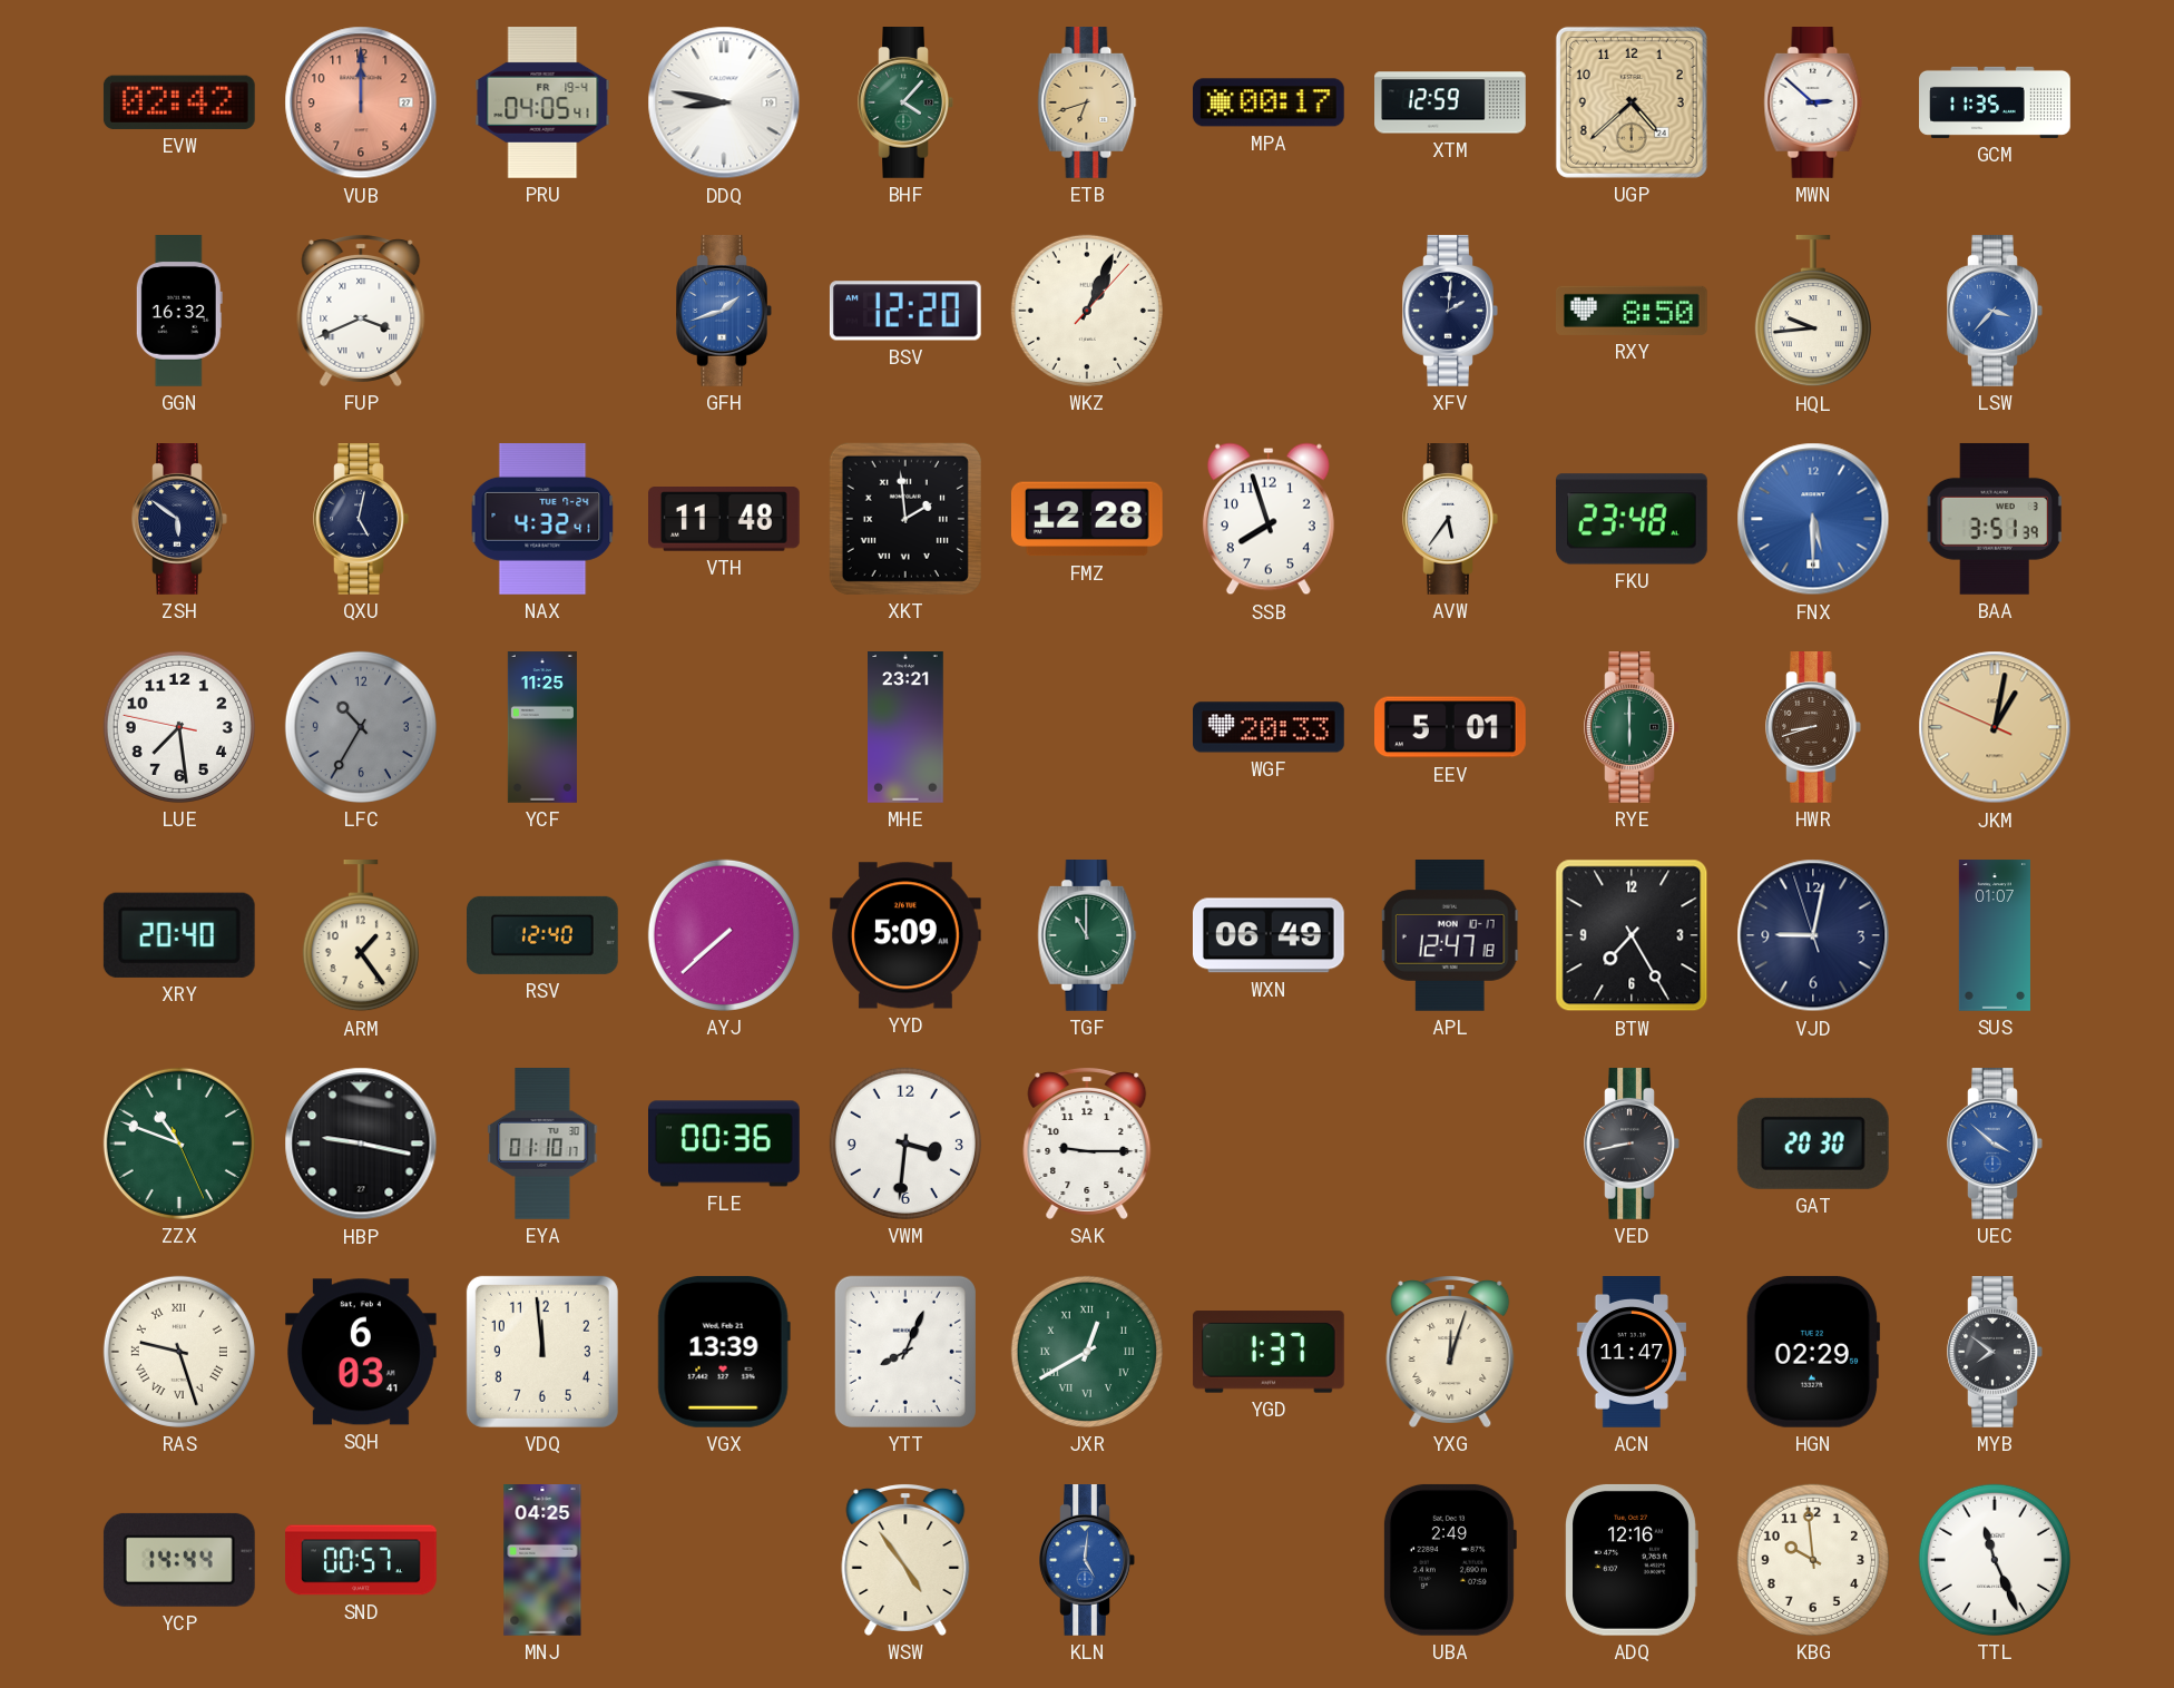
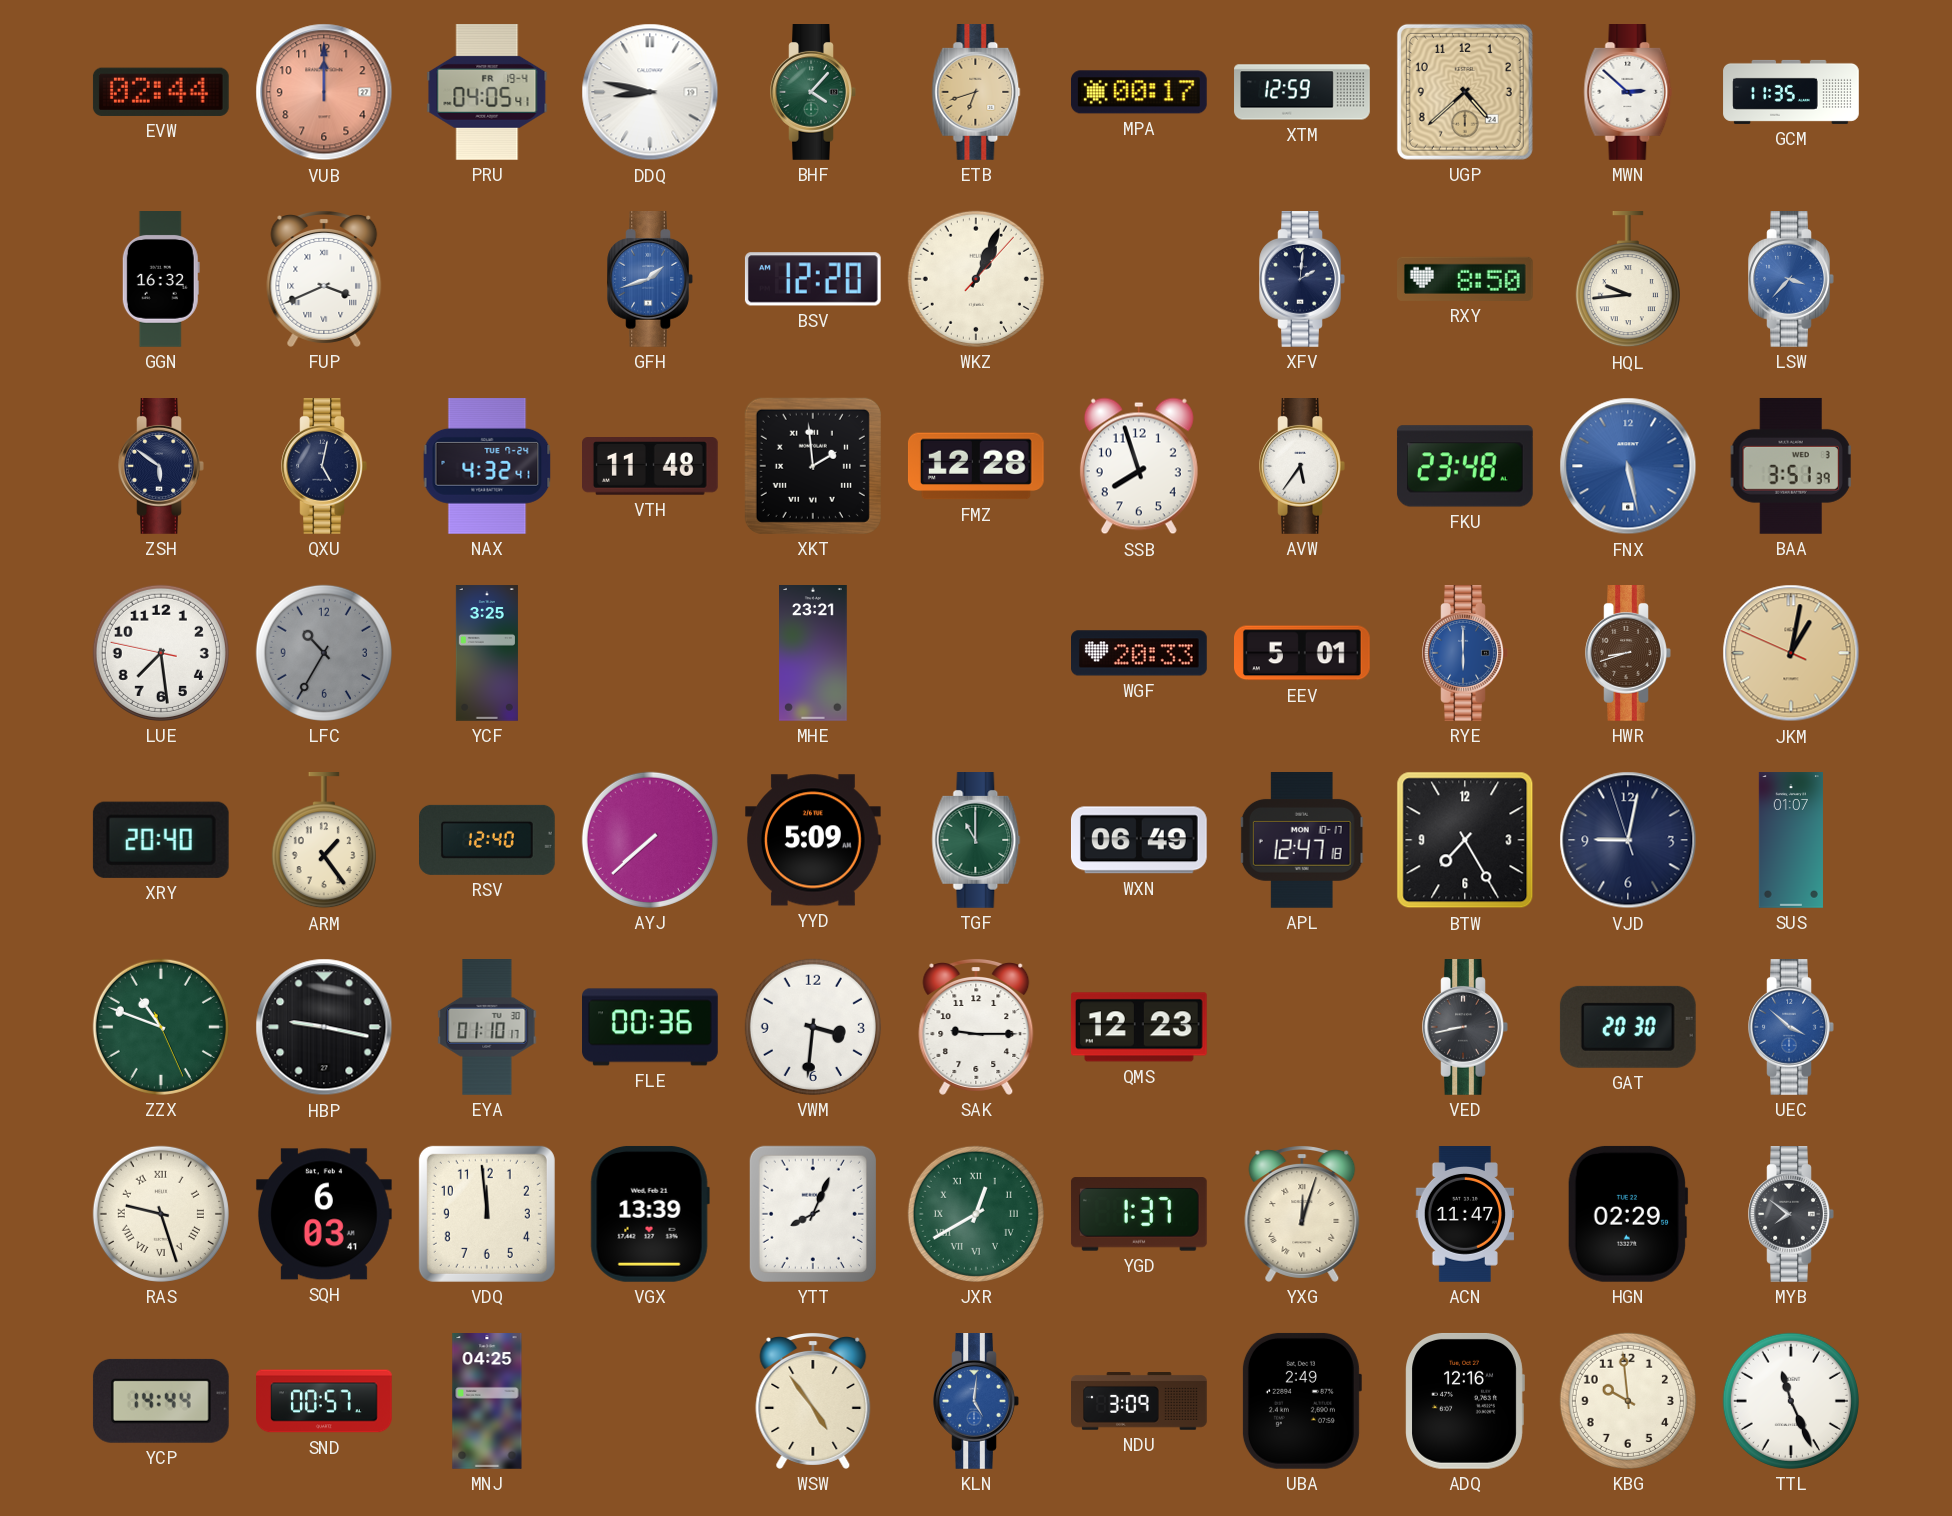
EVW: 02:42 -> 02:44 (161, 92)
FNX: 5:30 -> 5:28 (1628, 466)
YCF: 11:25 -> 3:25 (487, 653)
RYE dial: green -> blue (1465, 654)
QMS: none -> 12:23 (1139, 1027)
NDU: none -> 3:09 (1140, 1402)
